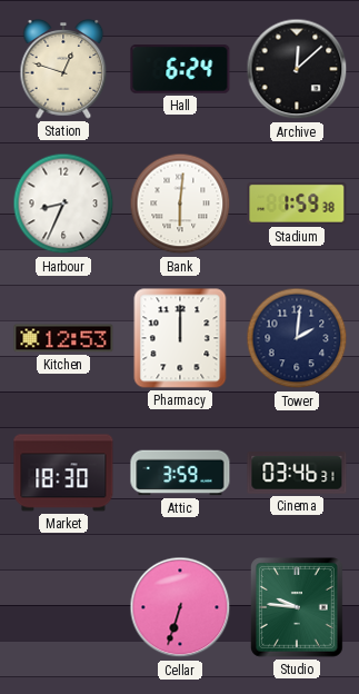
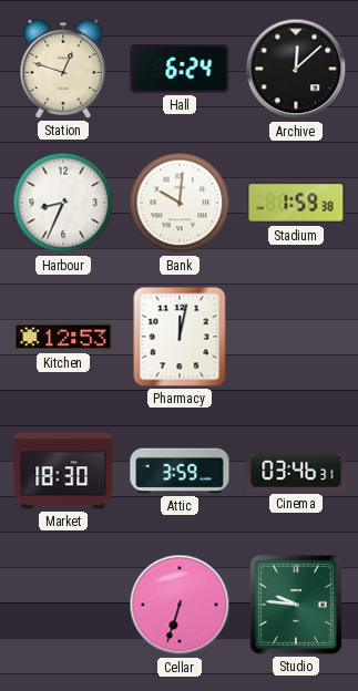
Bank: 6:01 -> 10:01 (180, 203)
Pharmacy: 12:00 -> 12:02 (180, 337)
Tower: 2:01 -> none (297, 338)
